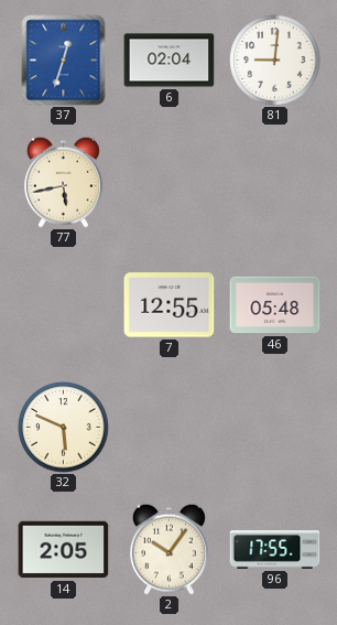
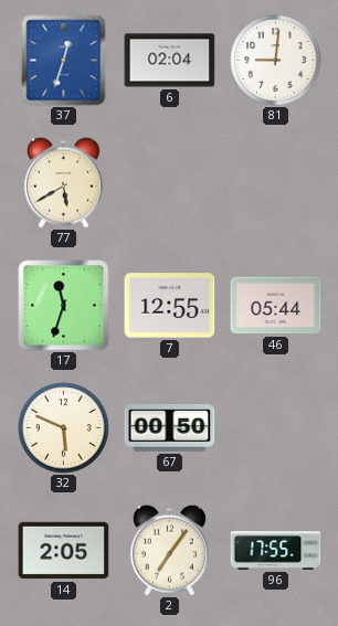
77: 5:43 -> 5:40 (63, 182)
17: none -> 11:33 (64, 306)
46: 05:48 -> 05:44 (276, 306)
67: none -> 00:50 (170, 428)
2: 10:06 -> 7:06 (169, 550)
